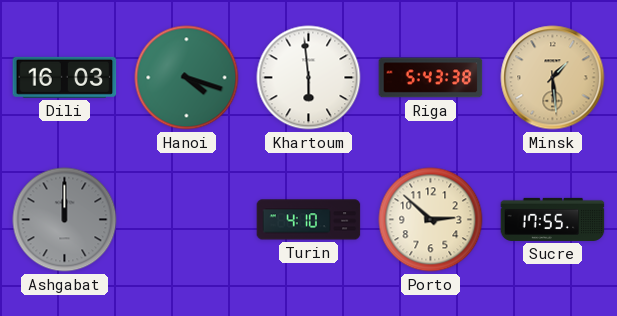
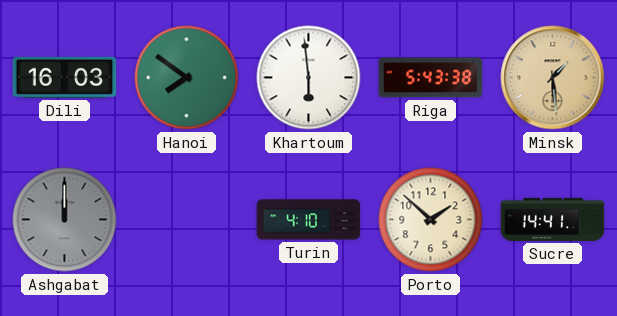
Hanoi: 4:18 -> 7:51 (187, 78)
Porto: 2:52 -> 1:52 (431, 220)
Sucre: 17:55 -> 14:41 (553, 219)
